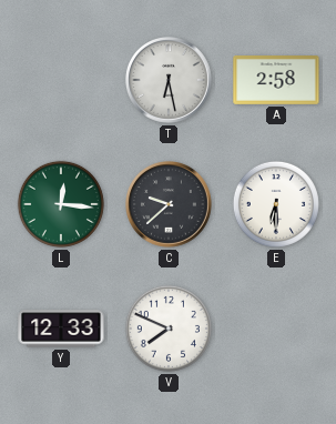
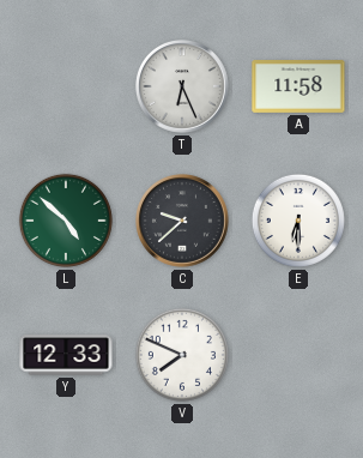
T: 6:28 -> 6:26 (183, 88)
A: 2:58 -> 11:58 (298, 88)
L: 12:16 -> 4:52 (66, 221)
